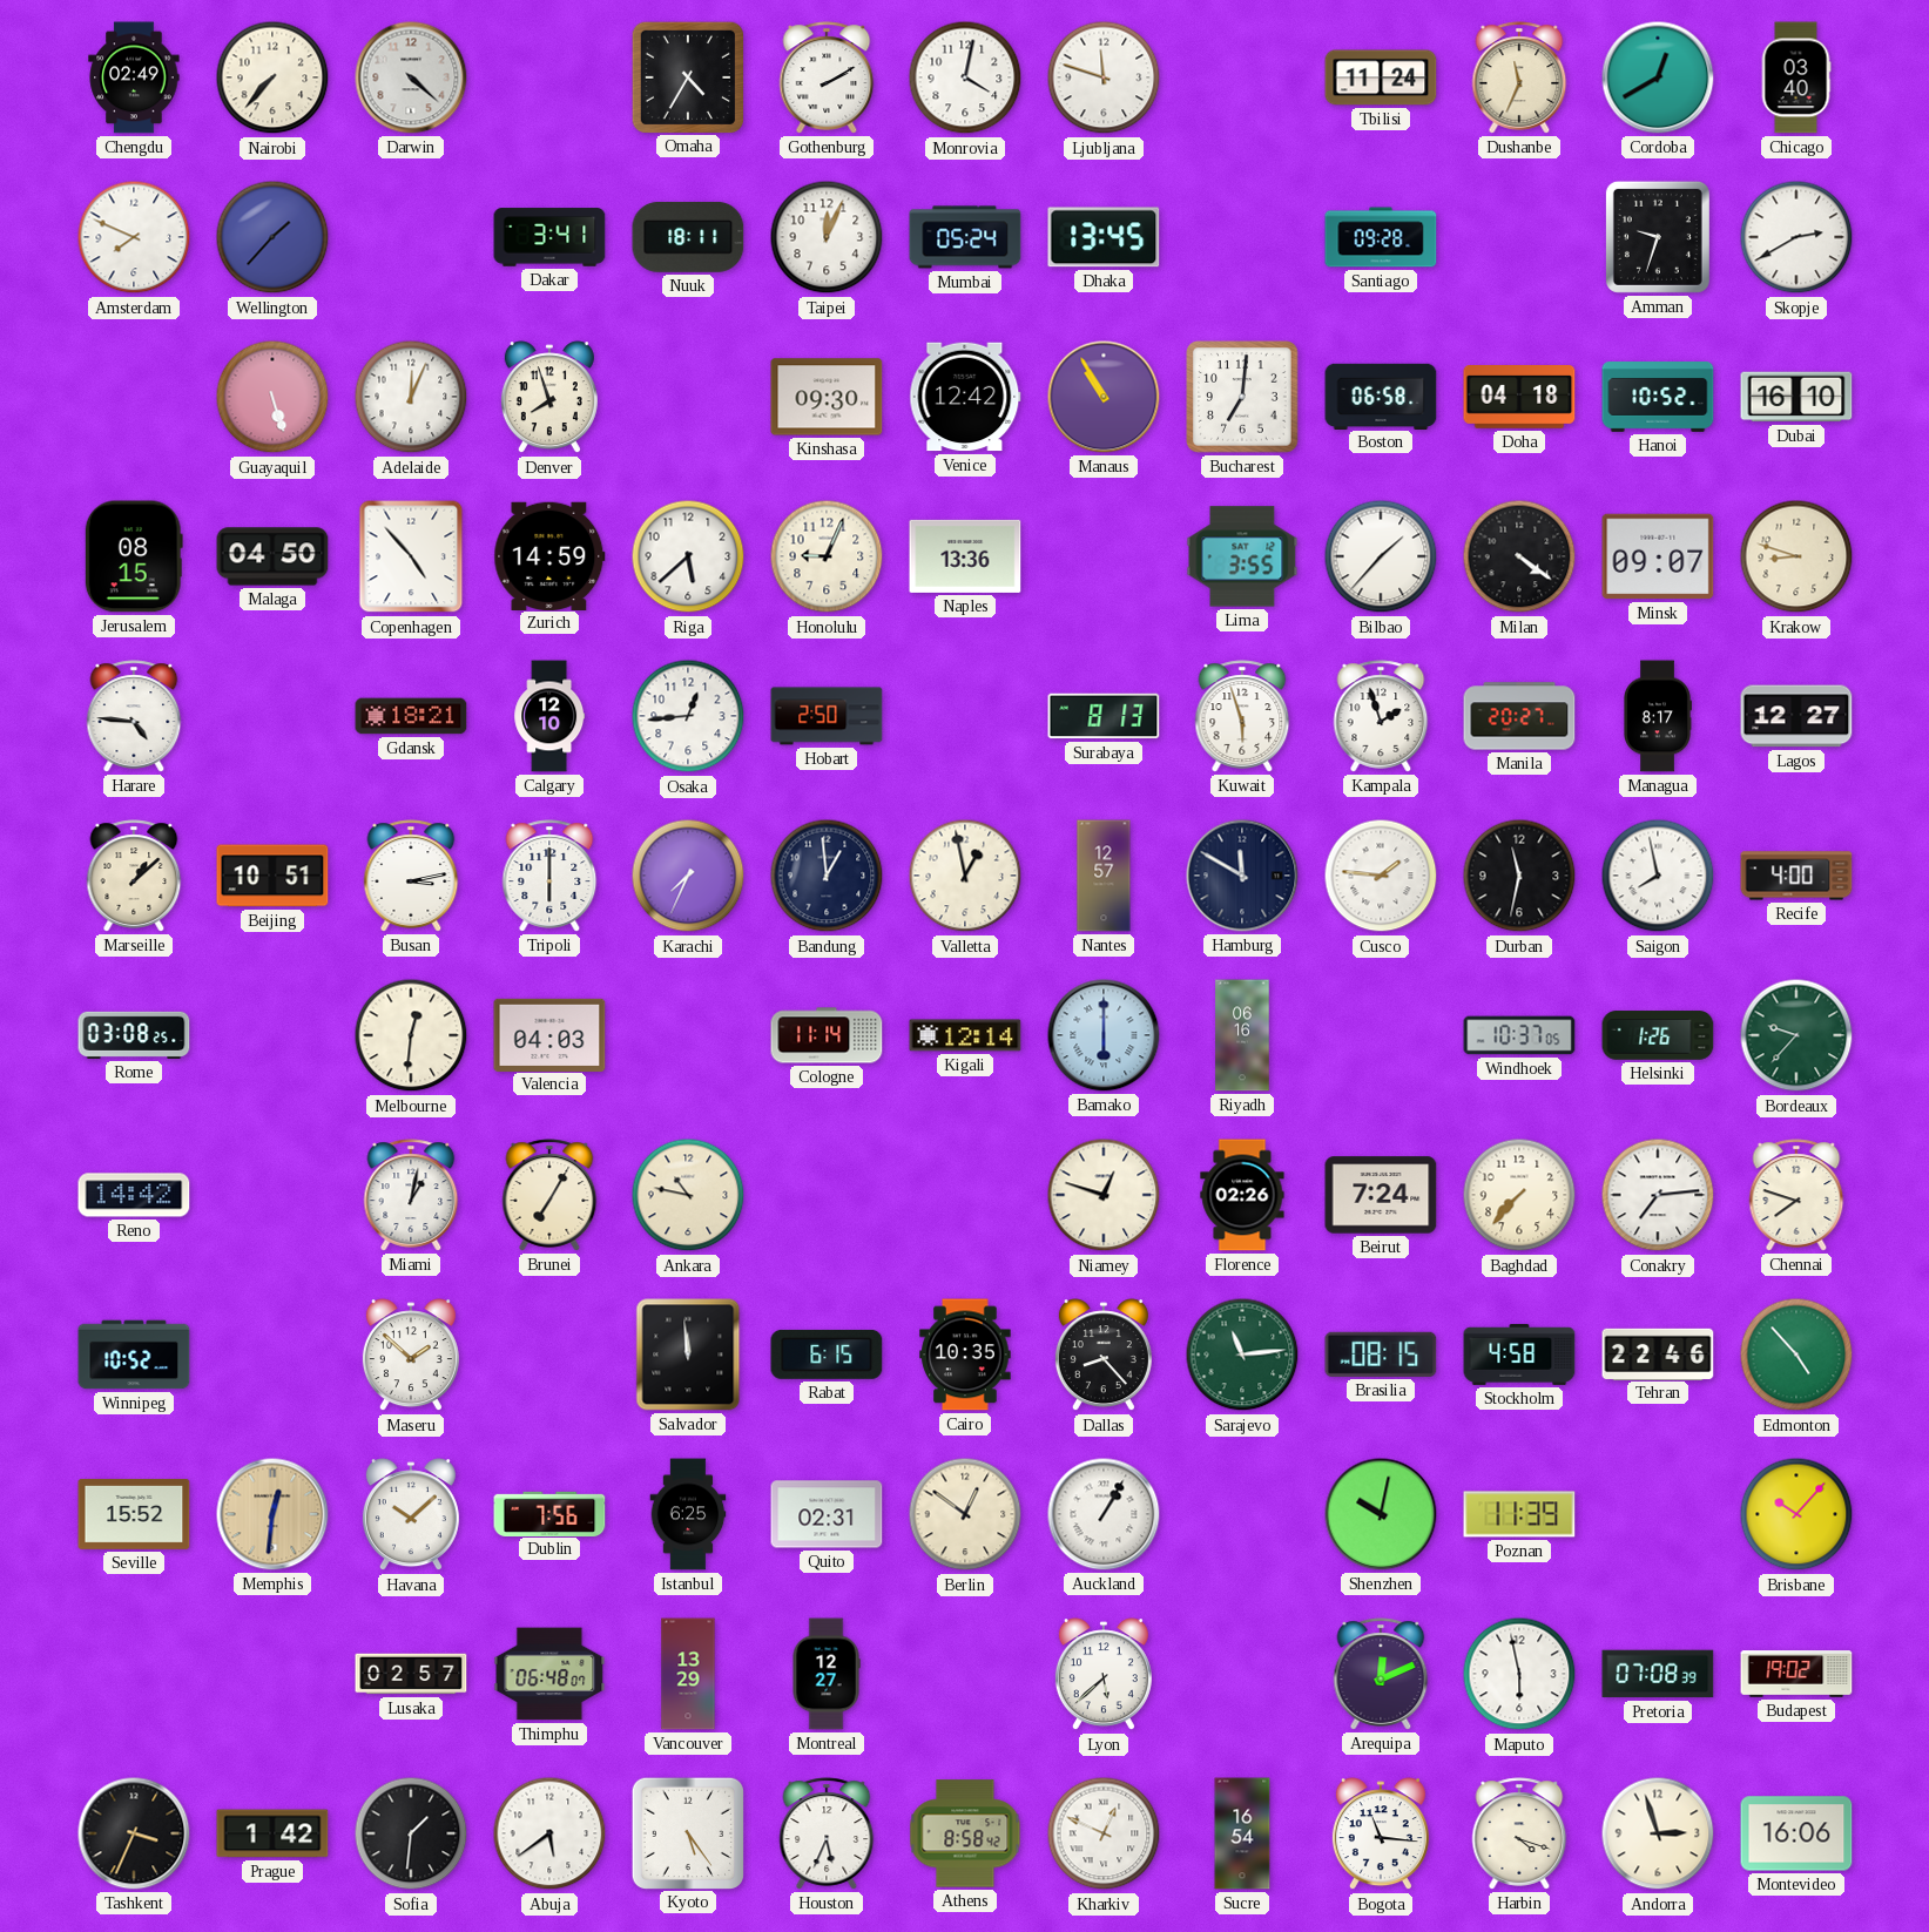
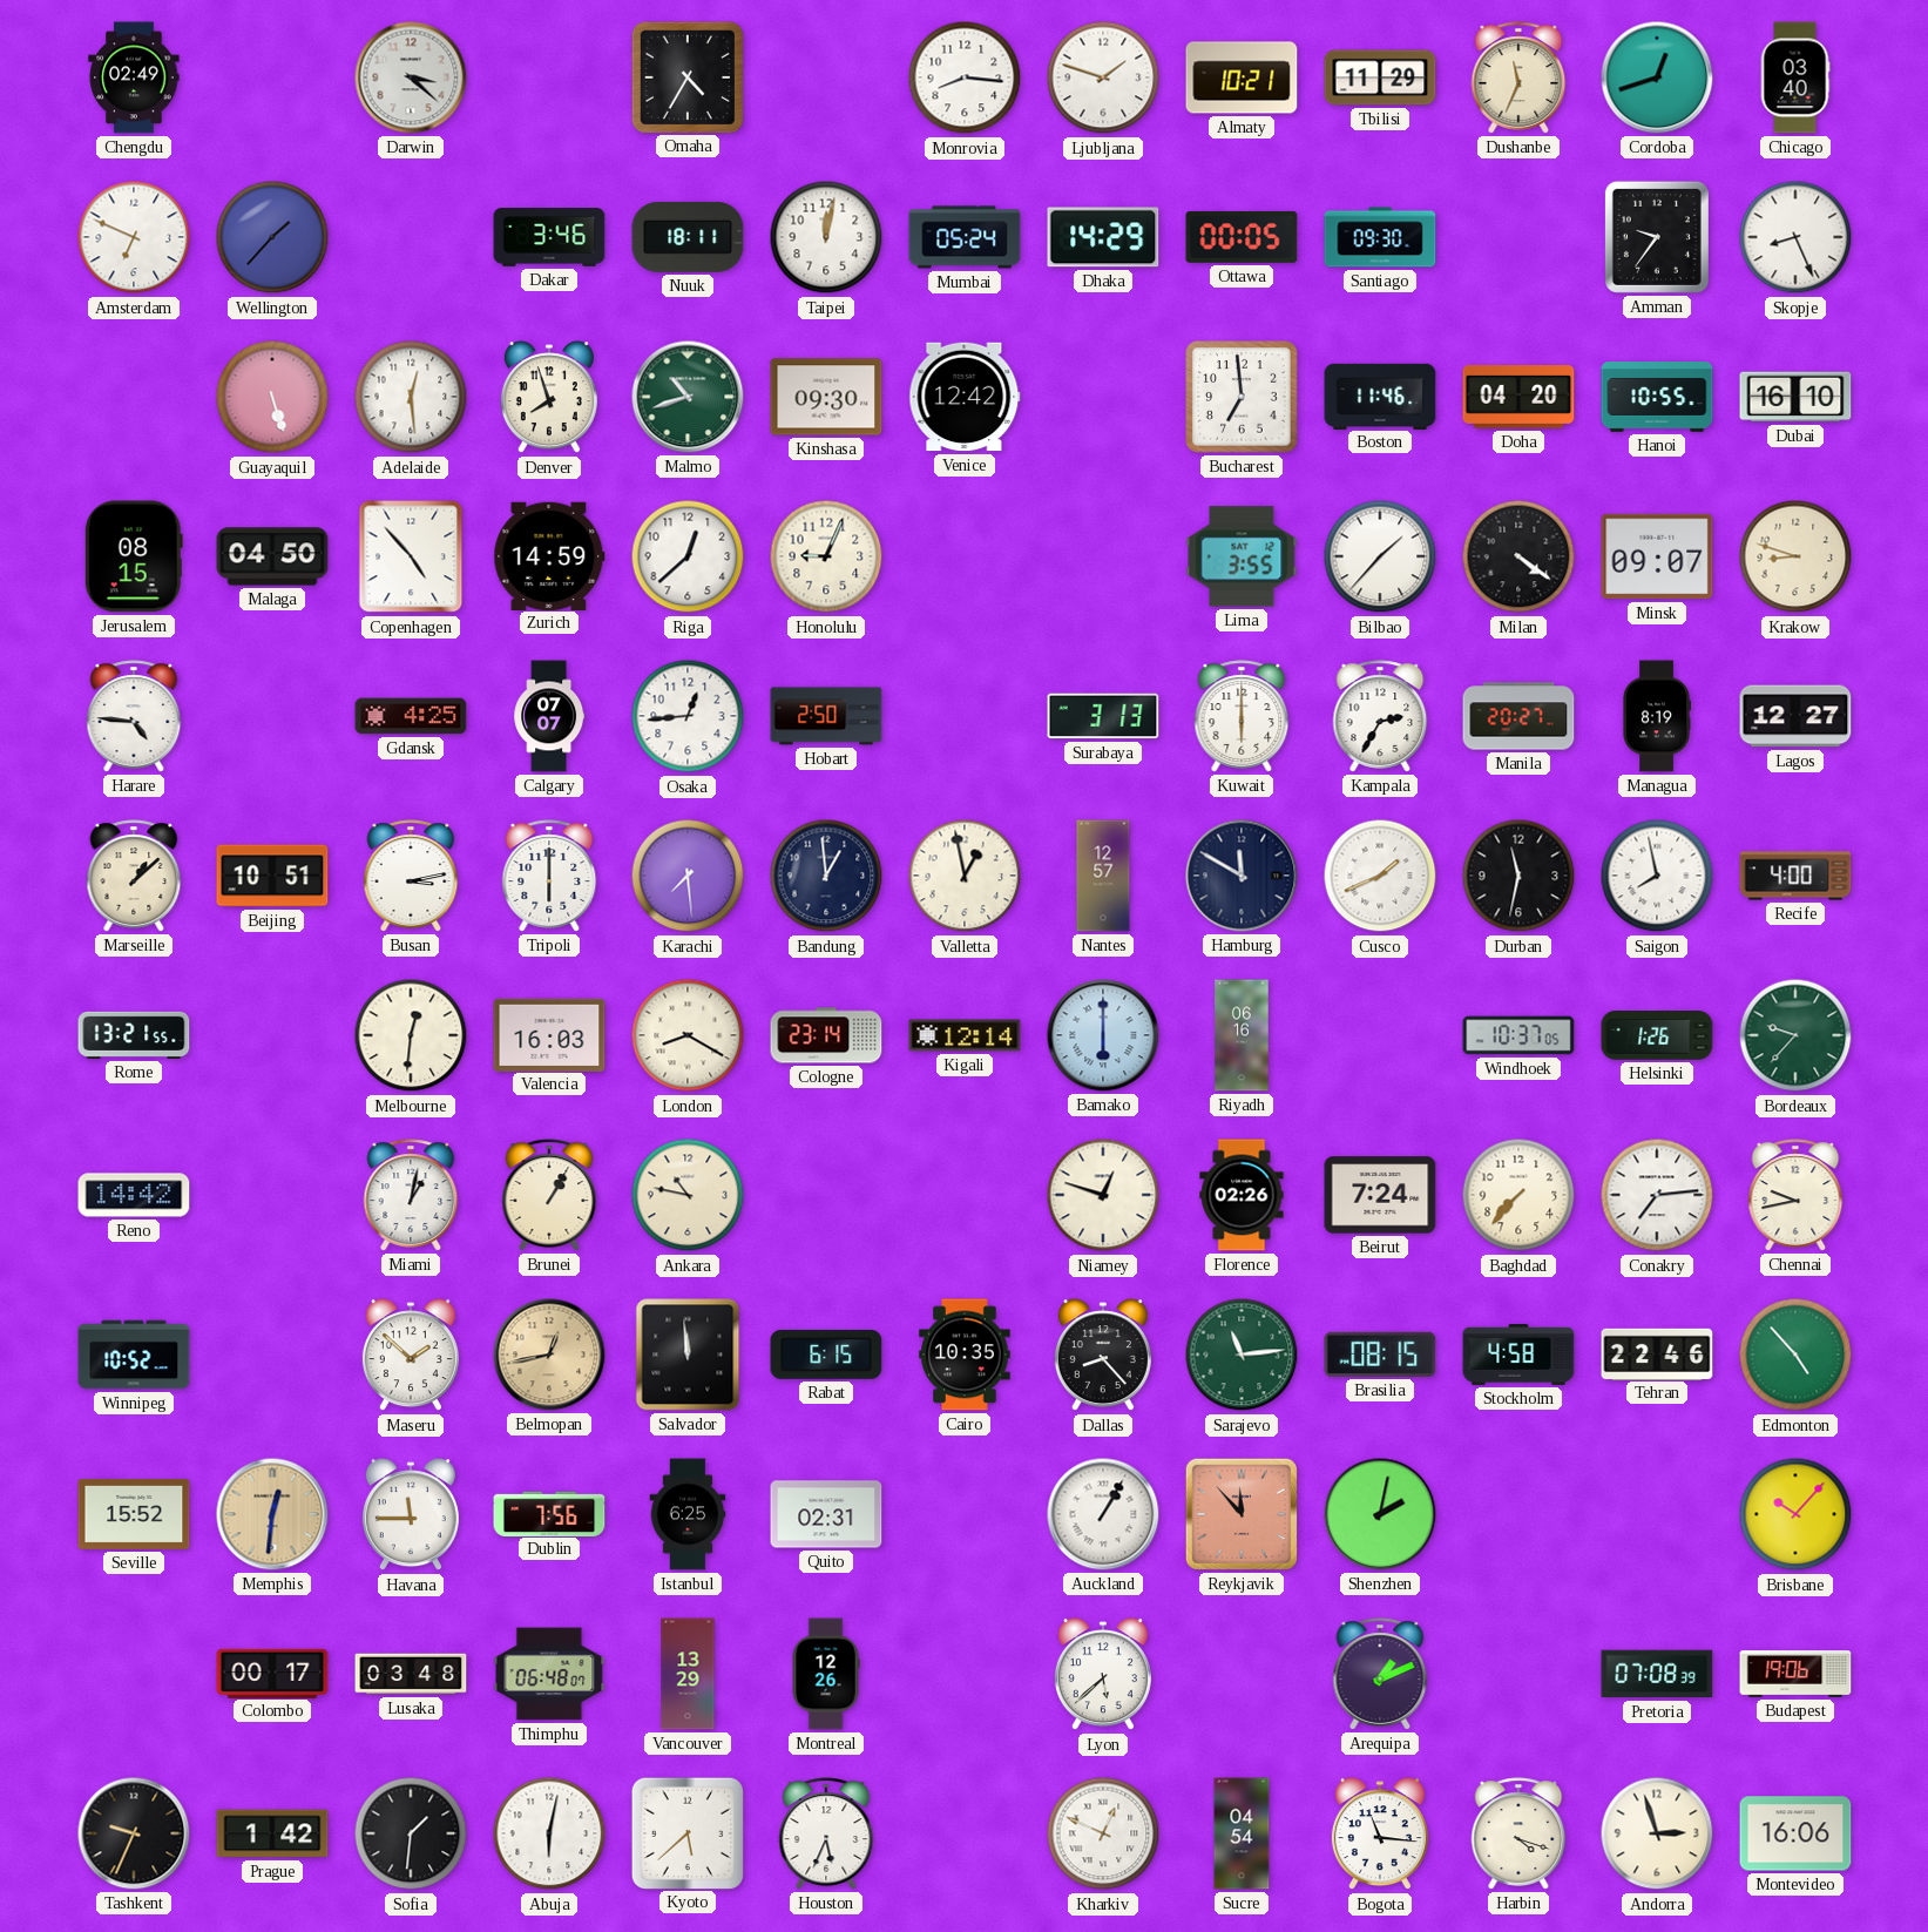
Nairobi: 7:37 -> none (272, 77)
Darwin: 4:22 -> 3:22 (411, 77)
Gothenburg: 2:10 -> none (827, 77)
Monrovia: 4:02 -> 8:16 (965, 77)
Ljubljana: 11:48 -> 1:48 (1103, 77)
Almaty: none -> 10:21 (1242, 77)
Tbilisi: 11:24 -> 11:29 (1380, 77)
Cordoba: 12:40 -> 12:42 (1657, 77)
Amsterdam: 7:49 -> 6:49 (134, 237)
Dakar: 3:41 -> 3:46 (549, 237)
Taipei: 12:04 -> 12:02 (826, 237)
Dhaka: 13:45 -> 14:29 (1103, 237)
Ottawa: none -> 00:05 (1242, 237)
Santiago: 09:28 -> 09:30 (1380, 237)
Amman: 9:33 -> 9:36 (1657, 237)
Skopje: 2:40 -> 8:26 (1795, 237)
Adelaide: 12:04 -> 12:29 (411, 397)
Malmo: none -> 10:42 (688, 397)
Manaus: 10:55 -> none (1104, 397)
Bucharest: 7:01 -> 6:59 (1242, 397)
Boston: 06:58 -> 11:46 (1380, 396)
Doha: 04:18 -> 04:20 (1518, 398)
Hanoi: 10:52 -> 10:55 (1657, 398)
Riga: 5:38 -> 12:38 (688, 556)
Naples: 13:36 -> none (965, 556)
Gdansk: 18:21 -> 4:25 (411, 716)
Calgary: 12:10 -> 07:07 (549, 716)
Surabaya: 8:13 -> 3:13 (1103, 716)
Kuwait: 5:57 -> 6:00 (1242, 716)
Kampala: 1:57 -> 2:35 (1380, 716)
Managua: 8:17 -> 8:19 (1657, 716)
Karachi: 7:34 -> 7:29 (688, 876)
Cusco: 1:46 -> 1:41 (1380, 876)
Rome: 03:08 -> 13:21 (134, 1035)
Valencia: 04:03 -> 16:03 (549, 1034)
London: none -> 8:20 (688, 1035)
Cologne: 11:14 -> 23:14 (826, 1035)
Brunei: 7:05 -> 1:05 (549, 1195)
Chennai: 7:48 -> 9:43 (1795, 1195)
Belmopan: none -> 12:43 (549, 1355)
Havana: 10:08 -> 11:45 (411, 1515)
Berlin: 12:51 -> none (965, 1514)
Reykjavik: none -> 11:53 (1242, 1514)
Shenzhen: 10:02 -> 2:02 (1380, 1514)
Poznan: 11:39 -> none (1519, 1514)
Colombo: none -> 00:17 (272, 1673)
Lusaka: 02:57 -> 03:48 (411, 1674)
Montreal: 12:27 -> 12:26 (826, 1674)
Arequipa: 12:11 -> 1:11 (1380, 1674)
Maputo: 5:58 -> none (1519, 1674)
Budapest: 19:02 -> 19:06 (1795, 1674)
Tashkent: 3:34 -> 9:34 (134, 1833)
Abuja: 5:39 -> 6:02 (549, 1833)
Kyoto: 5:24 -> 5:38 (686, 1832)
Athens: 8:58 -> none (965, 1833)
Sucre: 16:54 -> 04:54 (1242, 1833)
